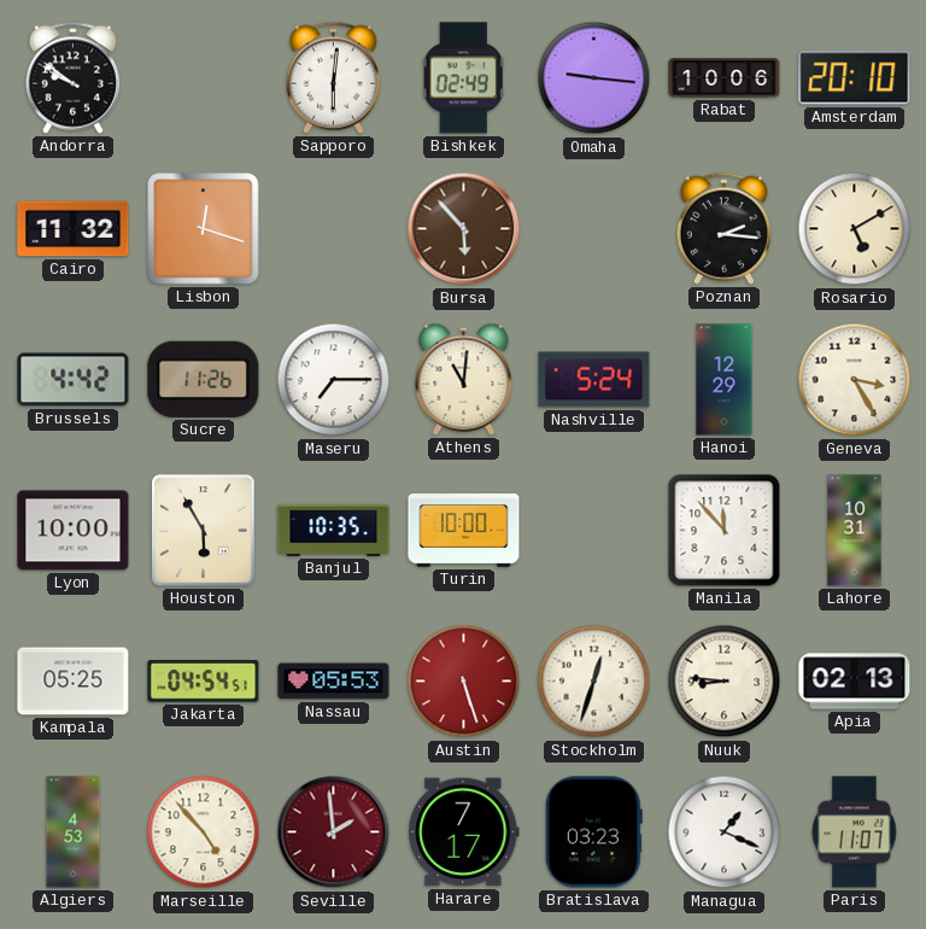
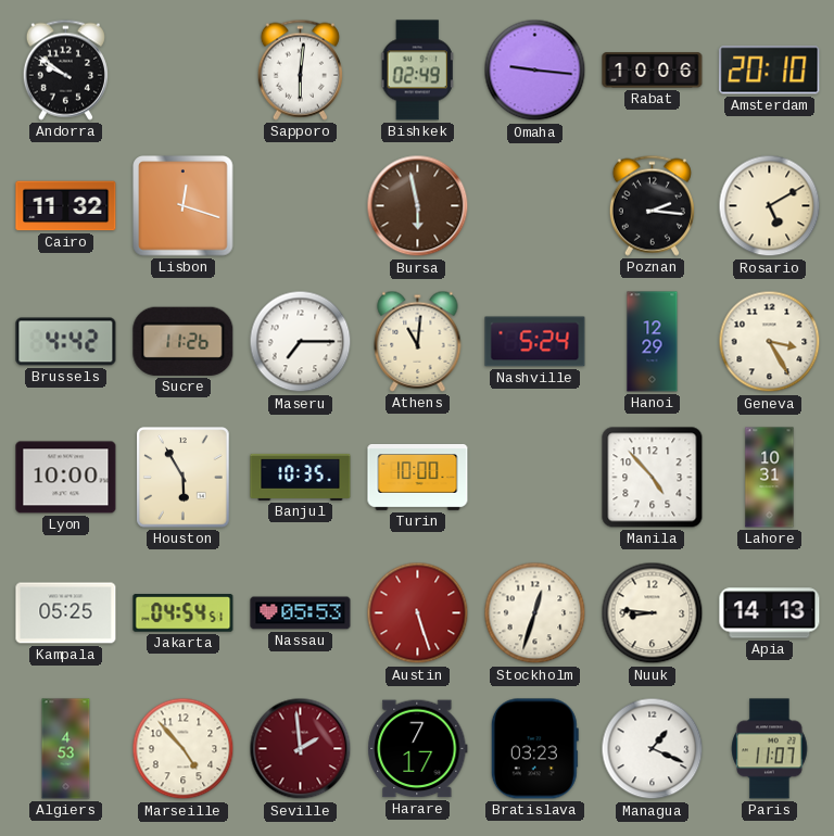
Bursa: 5:53 -> 5:58 (418, 206)
Manila: 11:53 -> 4:53 (653, 478)
Apia: 02:13 -> 14:13 (770, 613)
